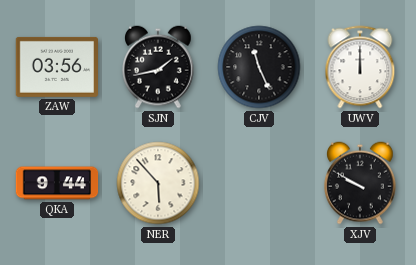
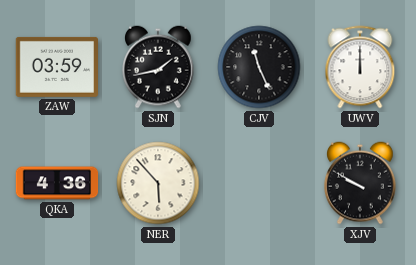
ZAW: 03:56 -> 03:59 (56, 67)
QKA: 9:44 -> 4:36 (57, 183)
